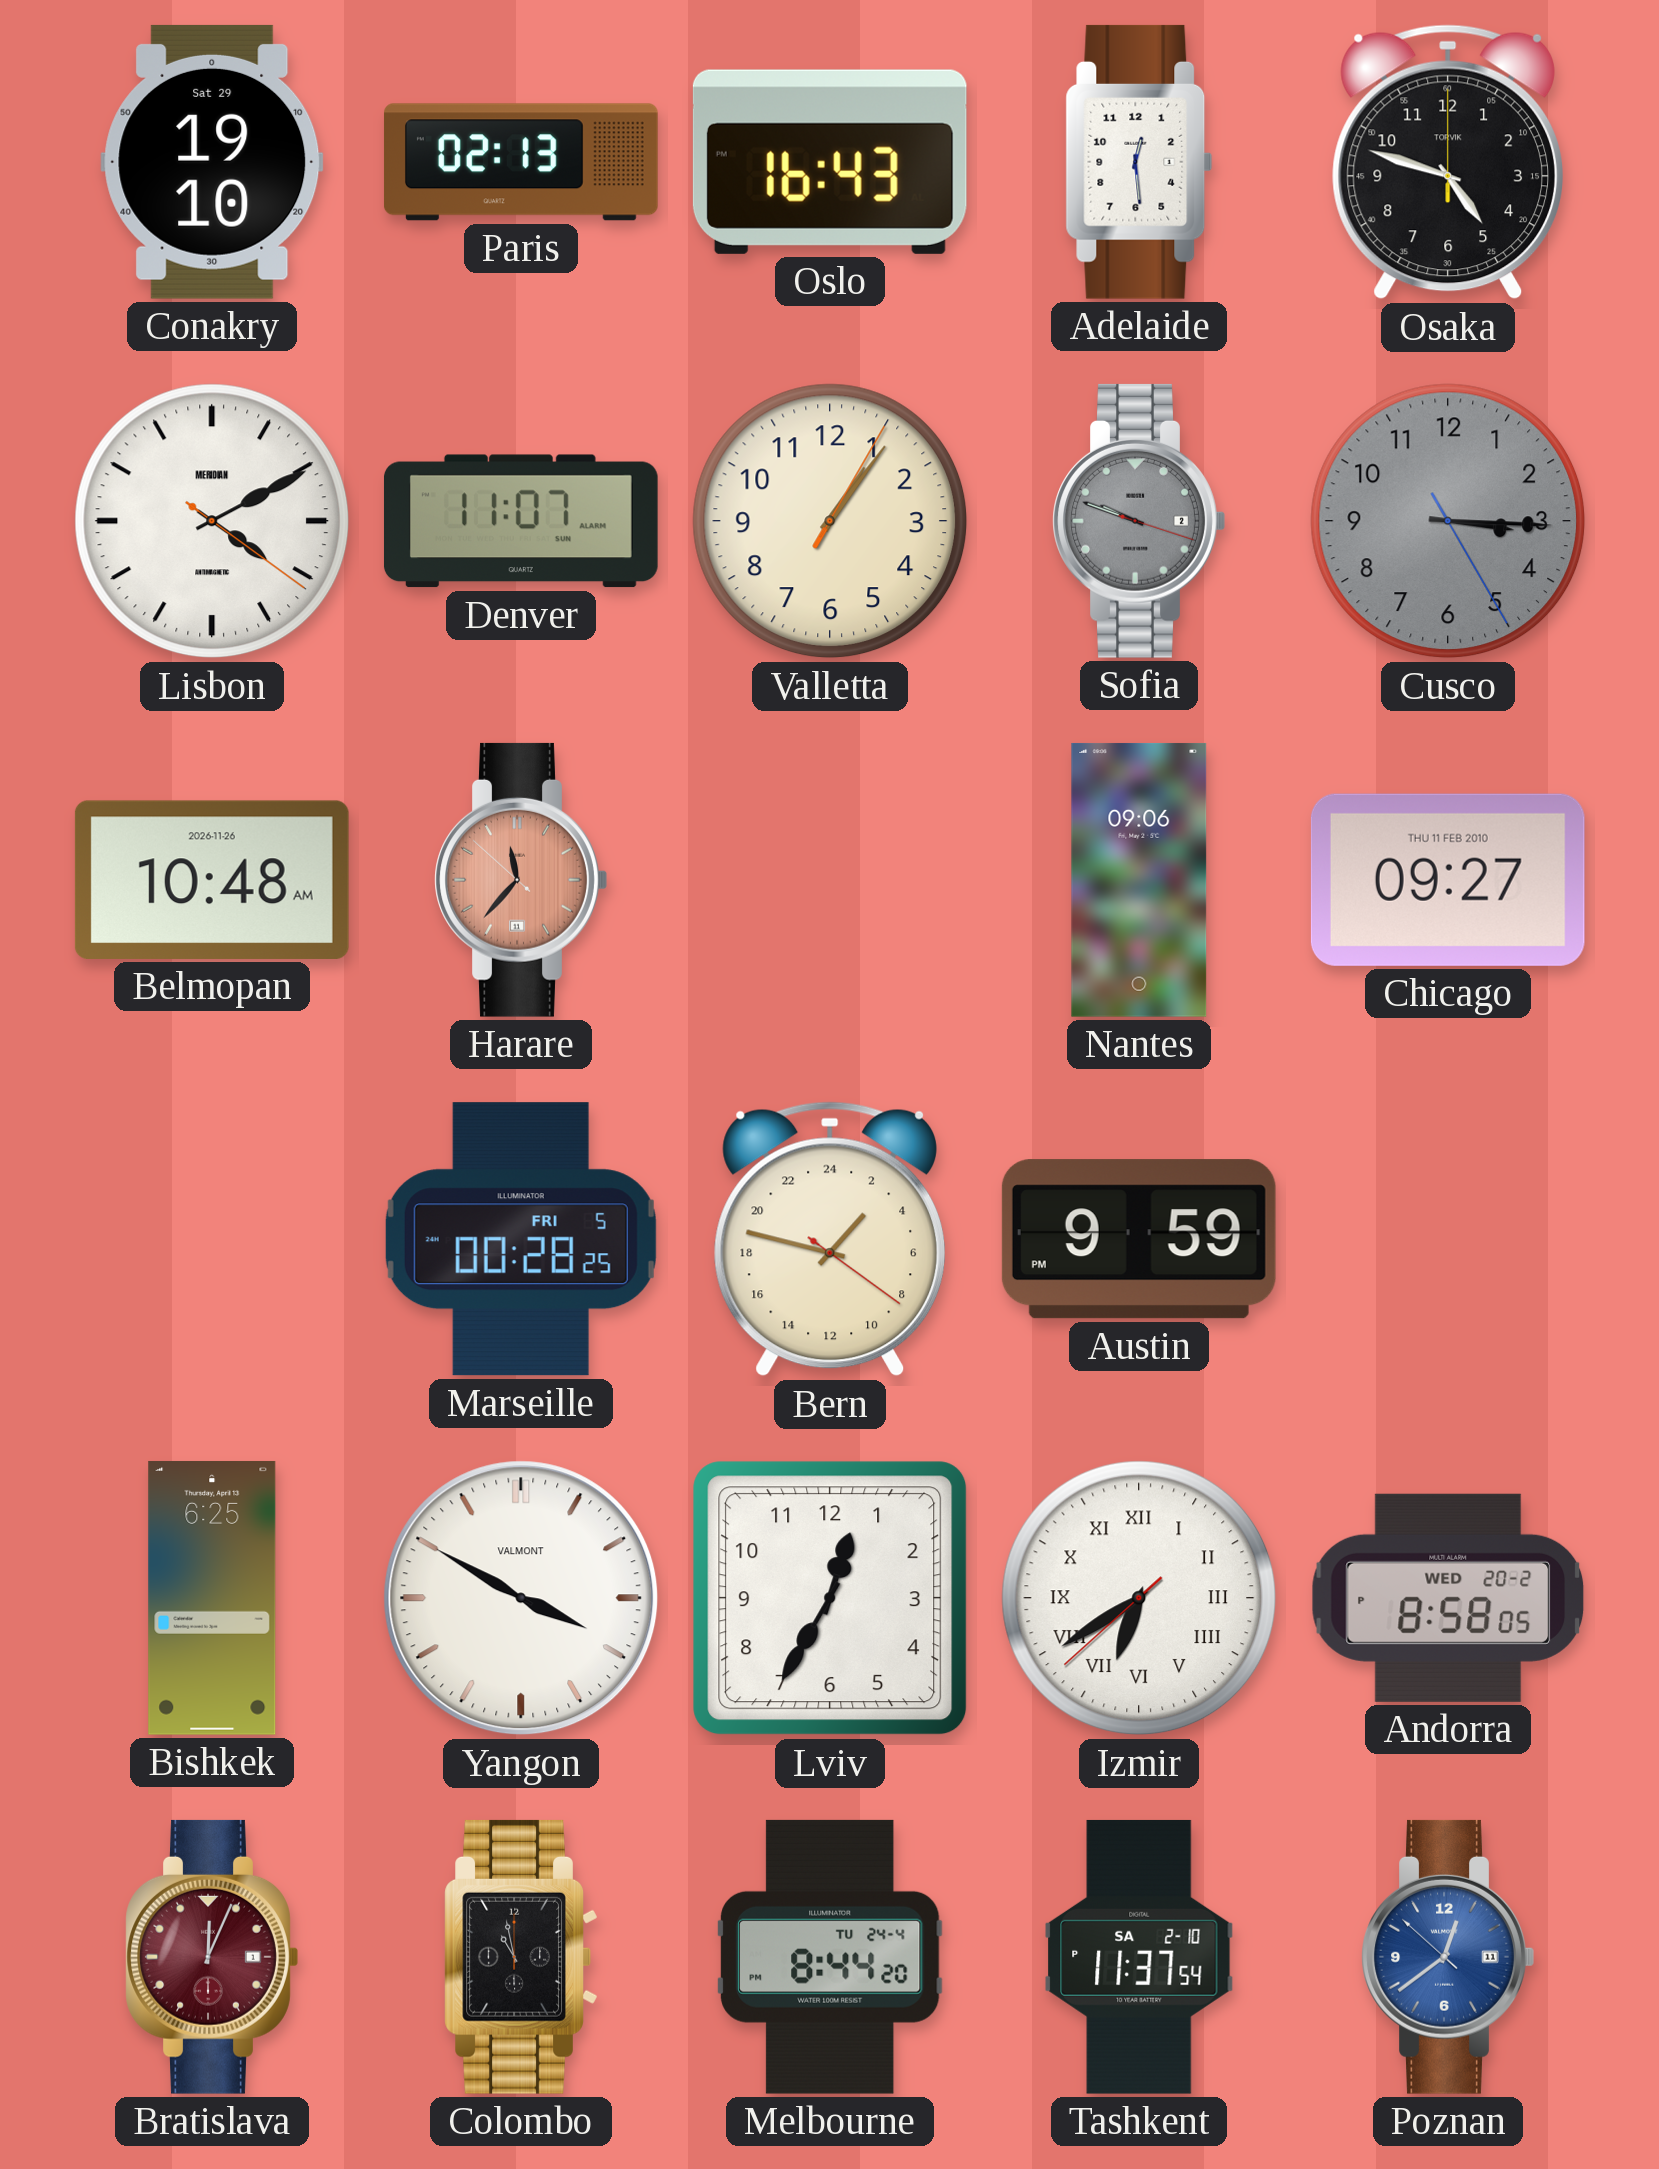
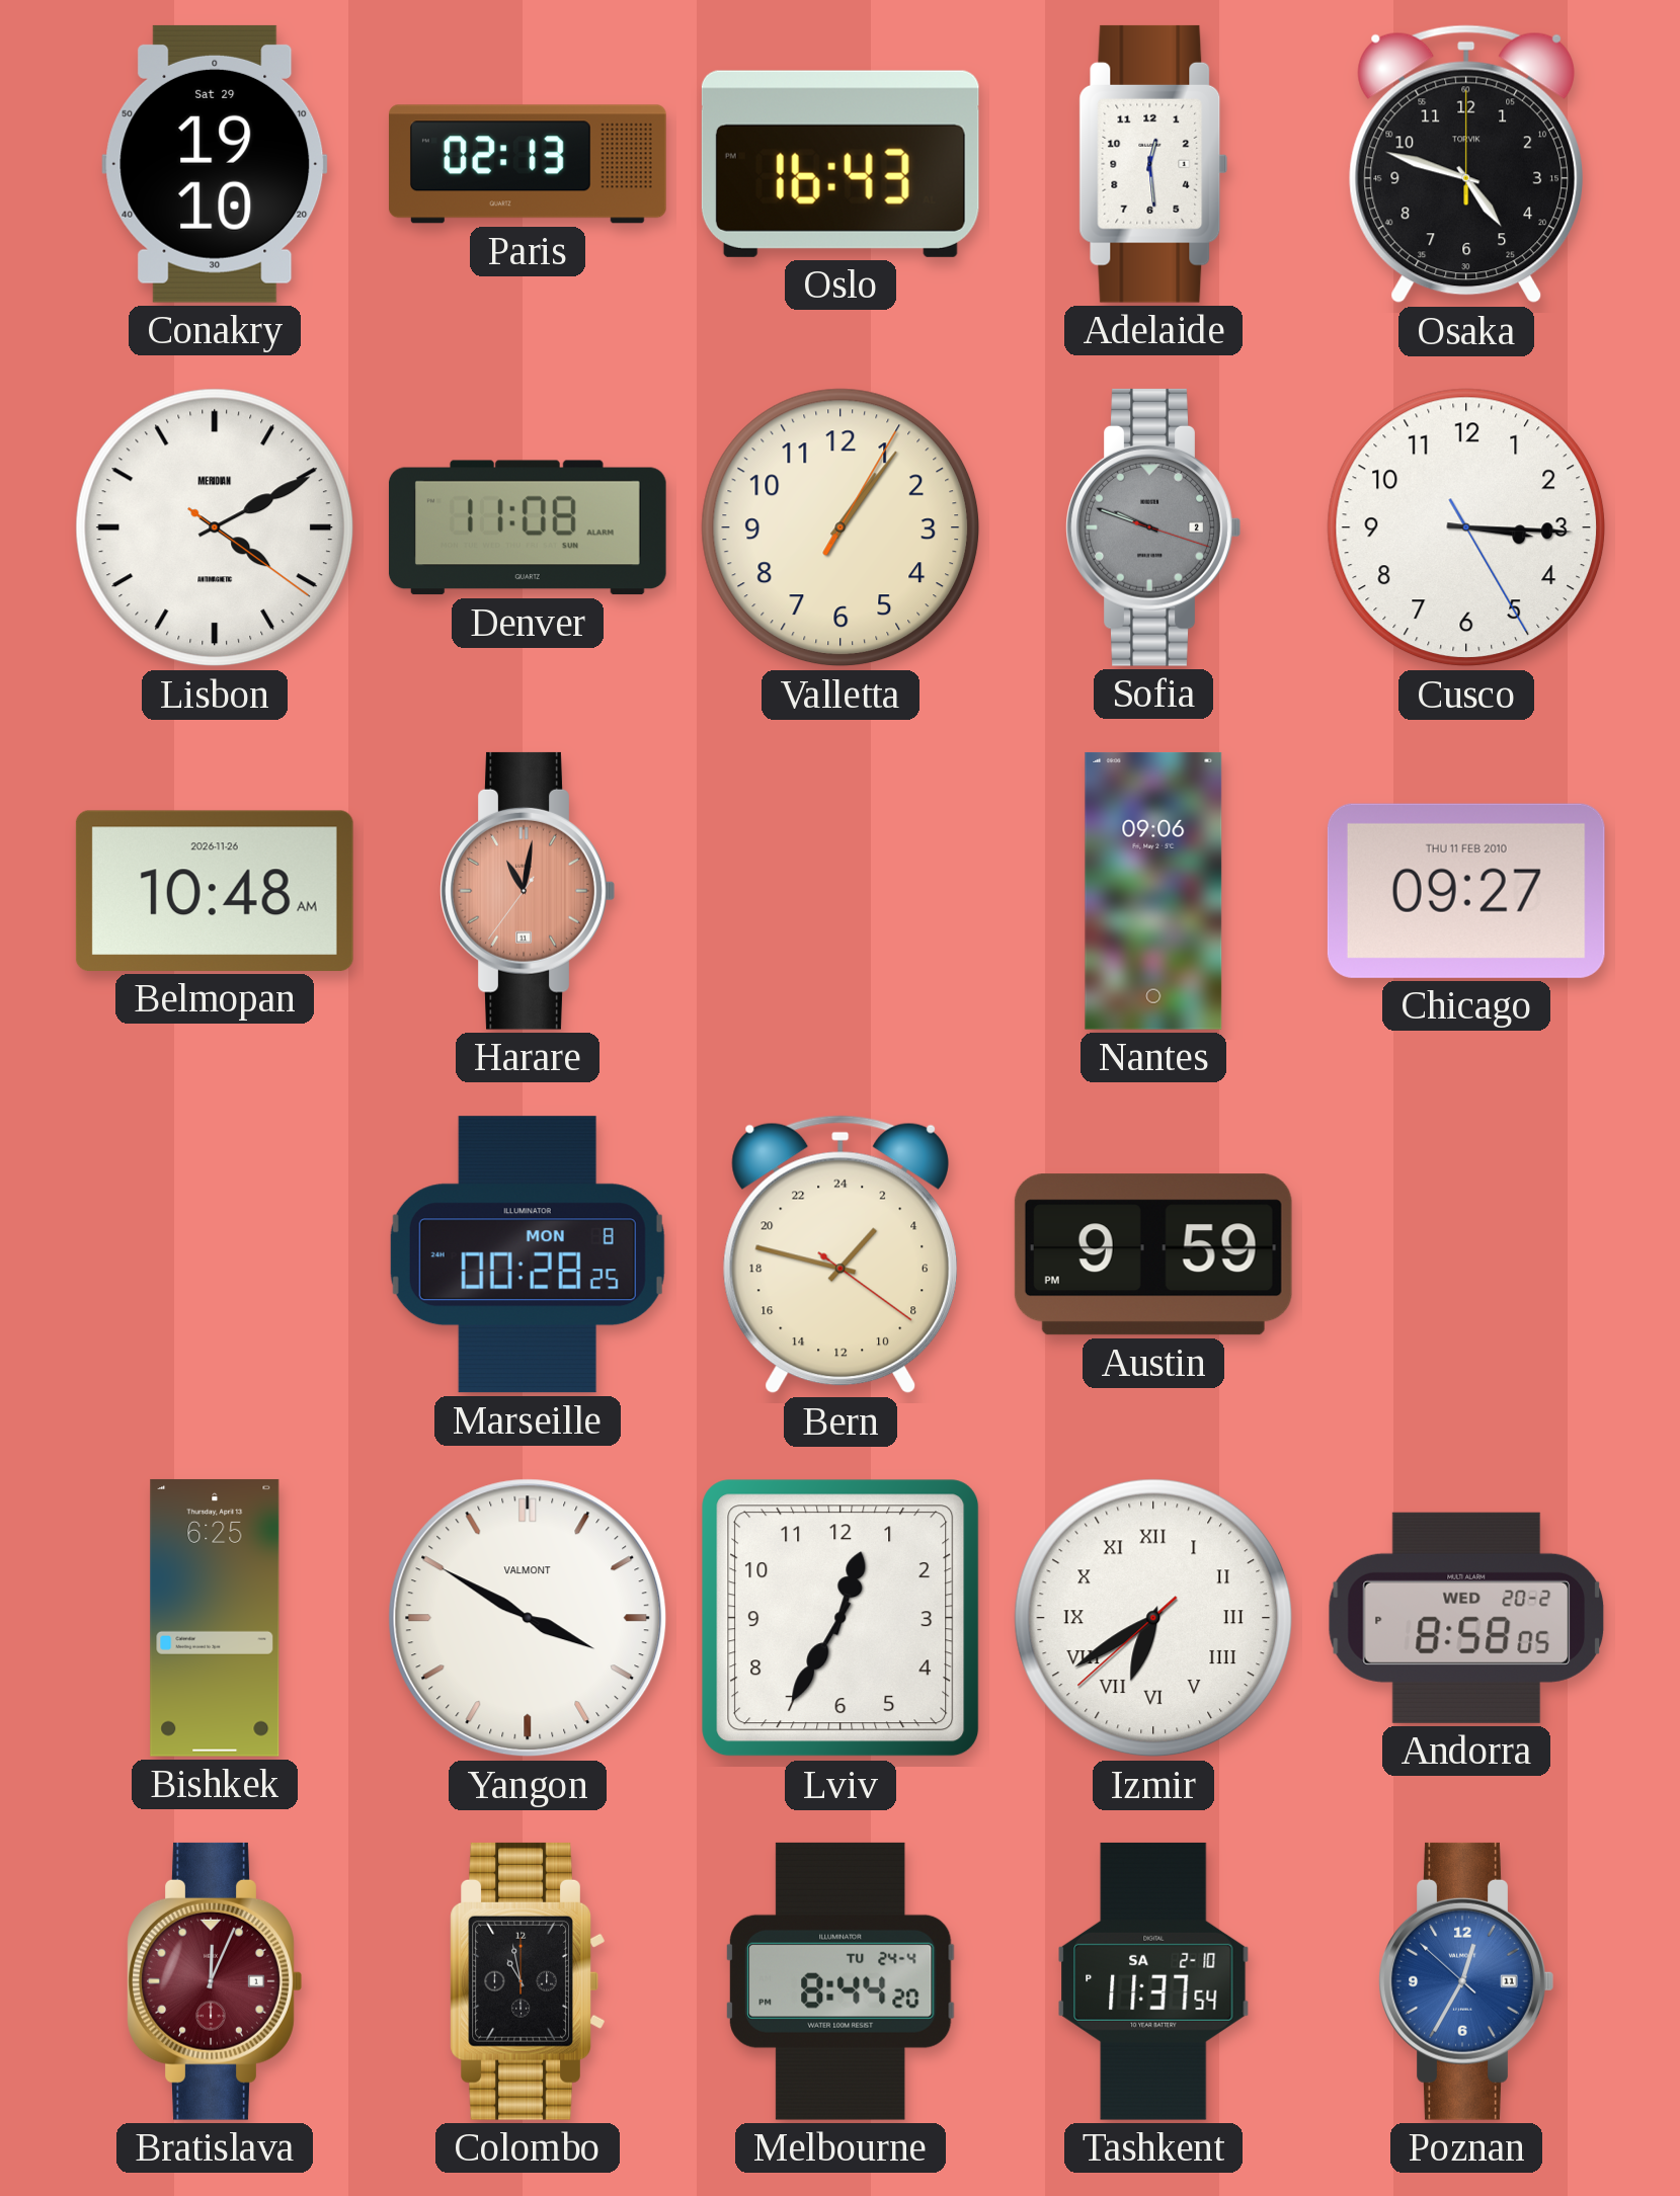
Denver: 11:07 -> 11:08 (528, 527)
Cusco dial: grey -> white (1466, 527)
Harare: 11:36 -> 11:01 (528, 891)
Marseille date: FRI 5 -> MON 8 (528, 1254)
Poznan: 12:38 -> 12:34 (1466, 1981)
